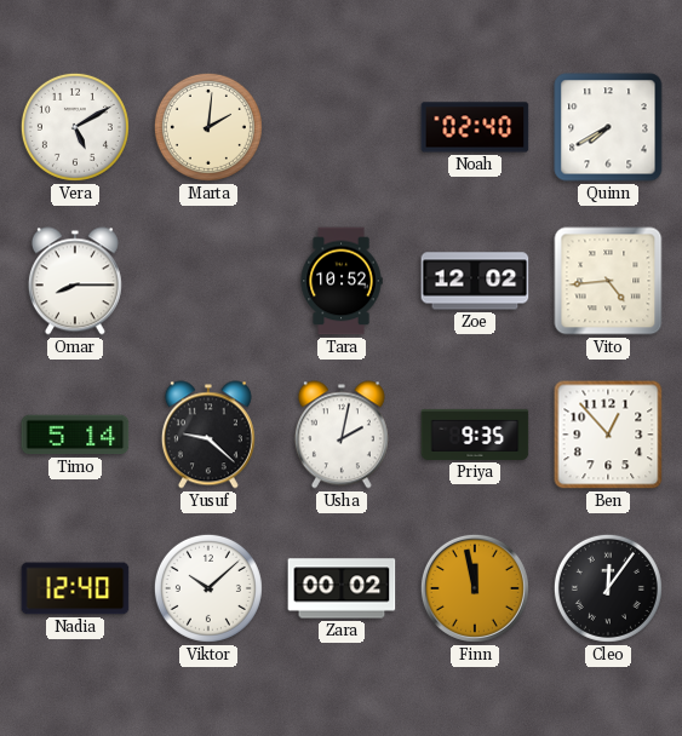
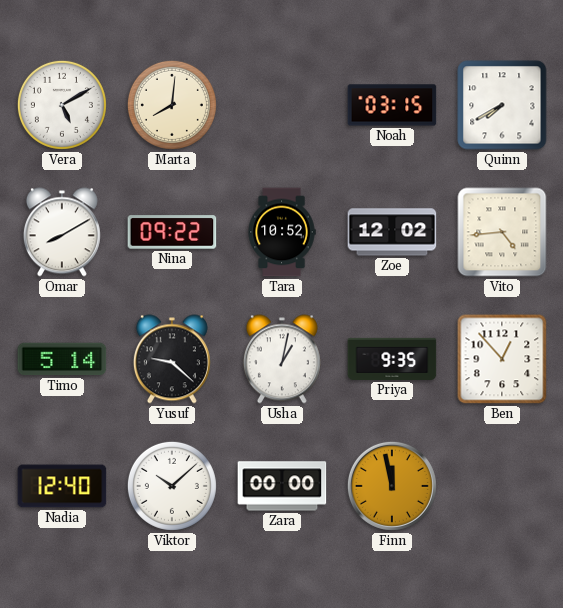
Marta: 2:01 -> 8:01 (172, 105)
Noah: 02:40 -> 03:15 (392, 105)
Omar: 8:15 -> 8:10 (62, 232)
Nina: none -> 09:22 (172, 232)
Usha: 2:02 -> 1:02 (282, 359)
Zara: 00:02 -> 00:00 (282, 486)
Cleo: 12:06 -> none (608, 588)
